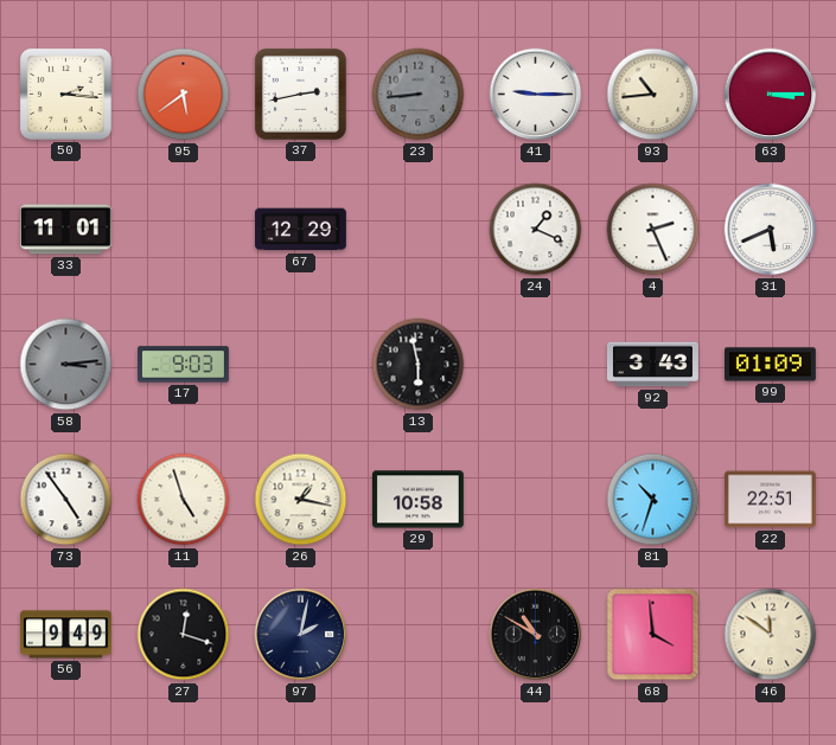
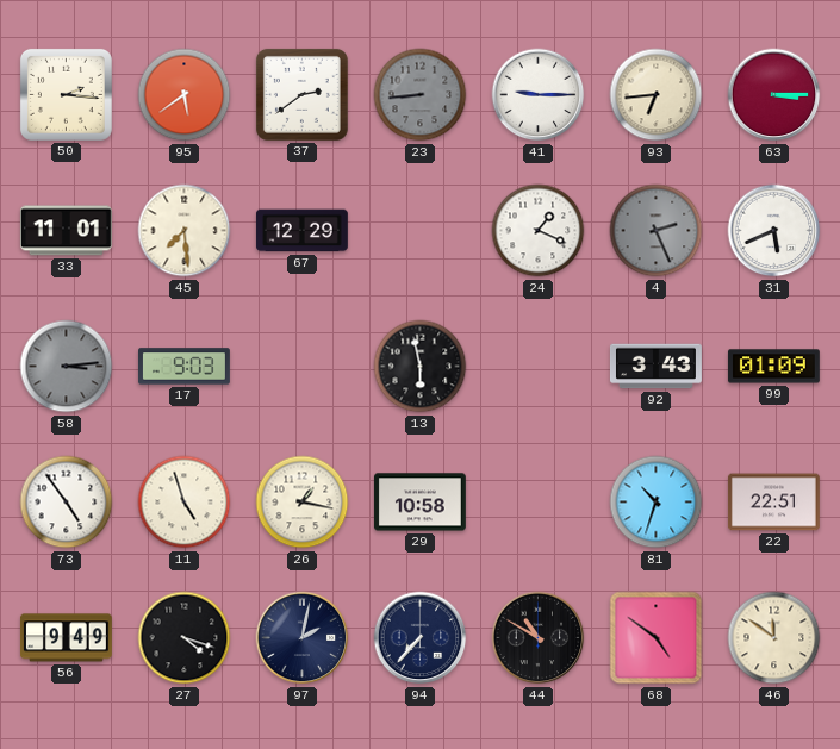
37: 2:43 -> 2:39 (301, 94)
93: 10:44 -> 6:44 (657, 95)
45: none -> 7:29 (185, 231)
4 dial: white -> grey (657, 231)
27: 12:18 -> 4:18 (185, 638)
94: none -> 7:37 (421, 638)
68: 3:59 -> 4:51 (657, 638)
